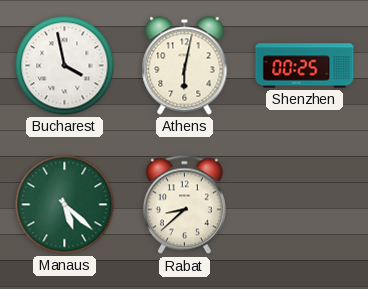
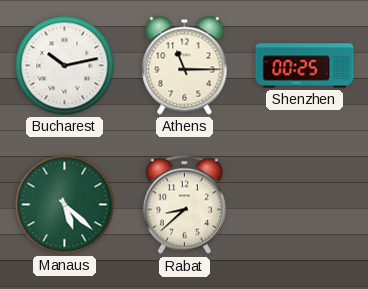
Bucharest: 3:58 -> 10:13 (65, 66)
Athens: 6:02 -> 11:15 (185, 66)
